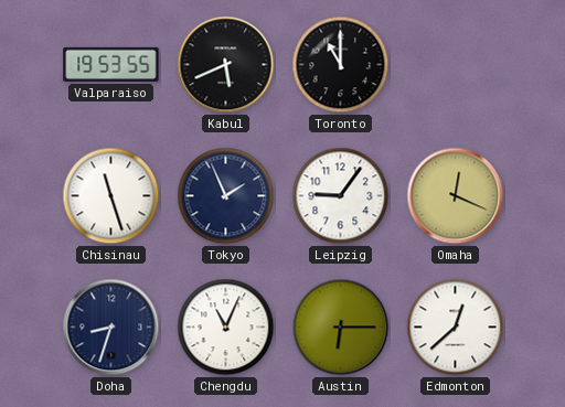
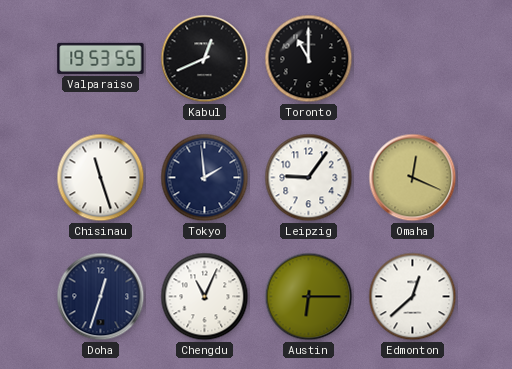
Kabul: 5:41 -> 12:41 (205, 59)
Tokyo: 1:56 -> 1:59 (205, 178)
Doha: 8:33 -> 12:33 (101, 297)
